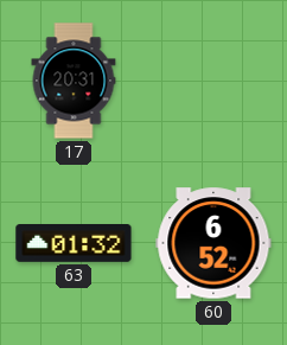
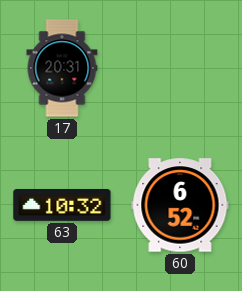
63: 01:32 -> 10:32 (62, 206)
